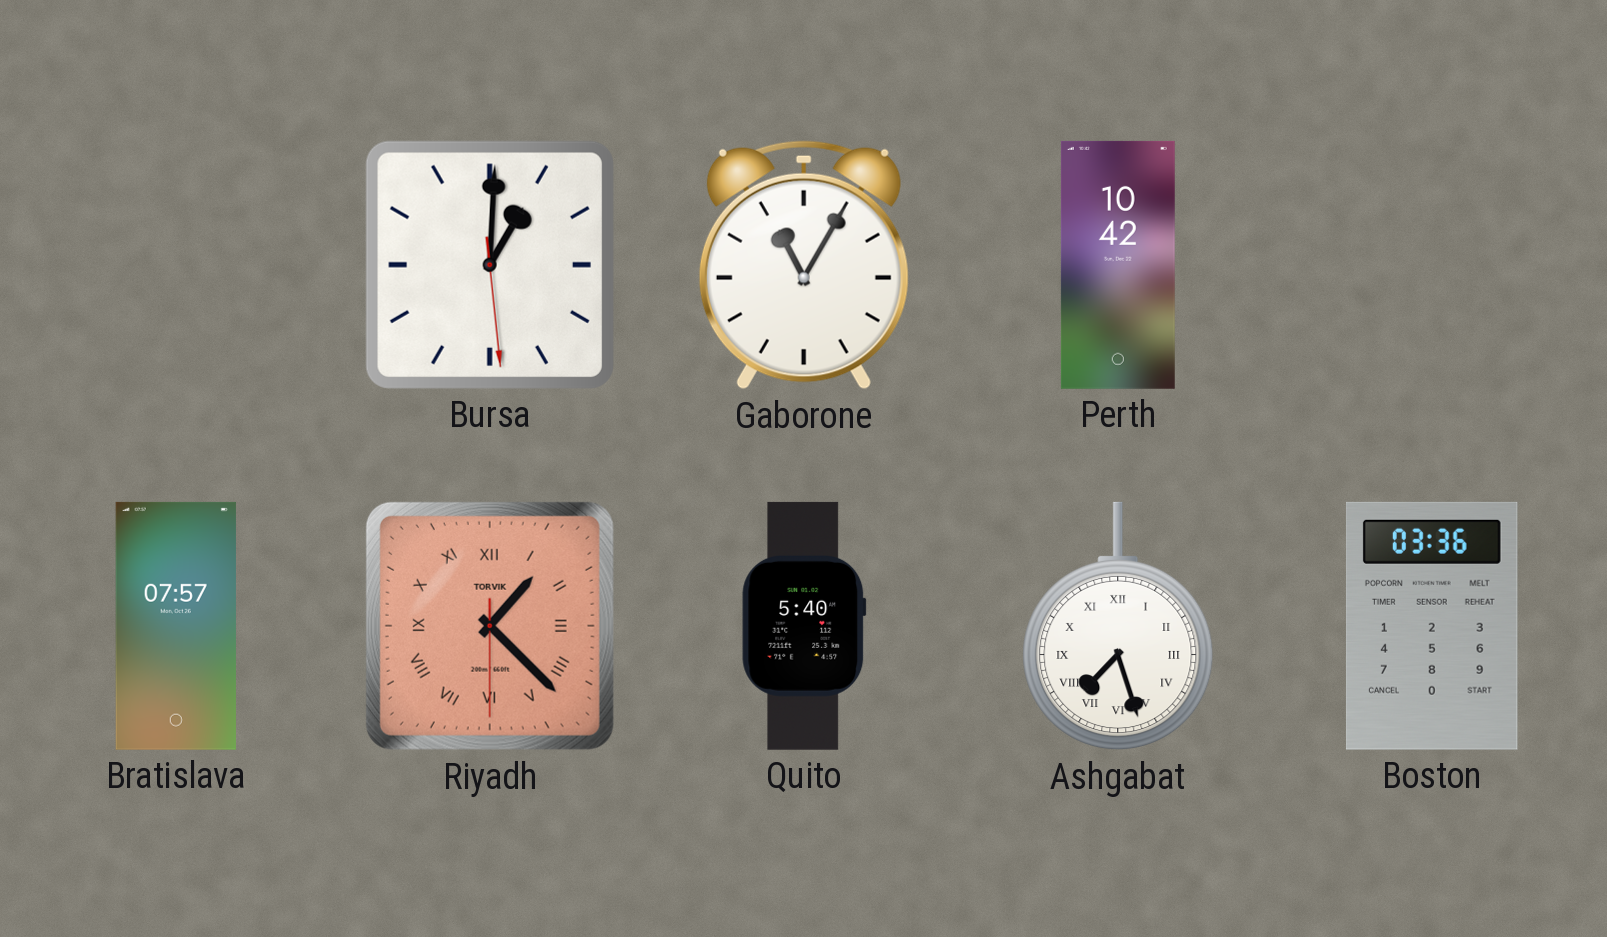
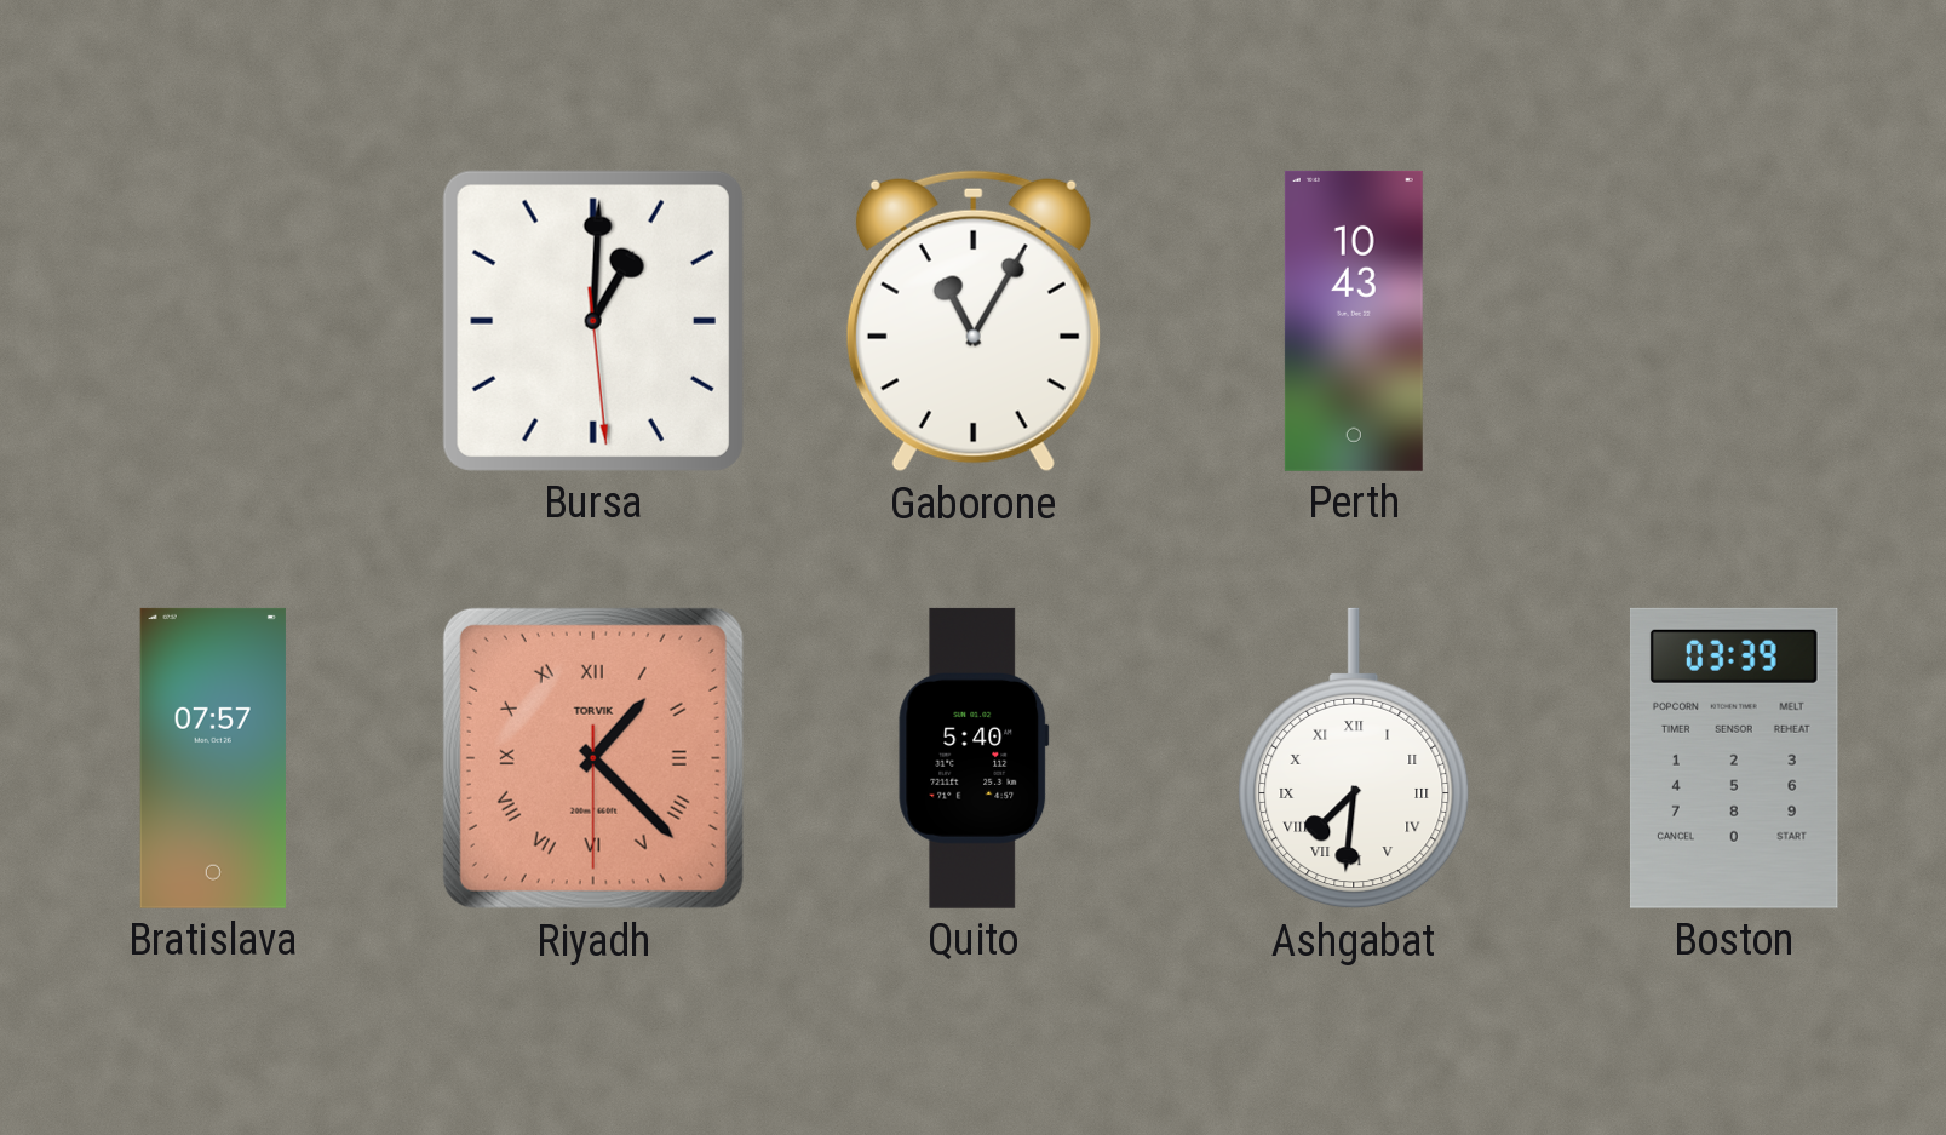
Perth: 10:42 -> 10:43 (1354, 321)
Ashgabat: 7:27 -> 7:31 (1354, 758)
Boston: 03:36 -> 03:39 (1734, 758)
